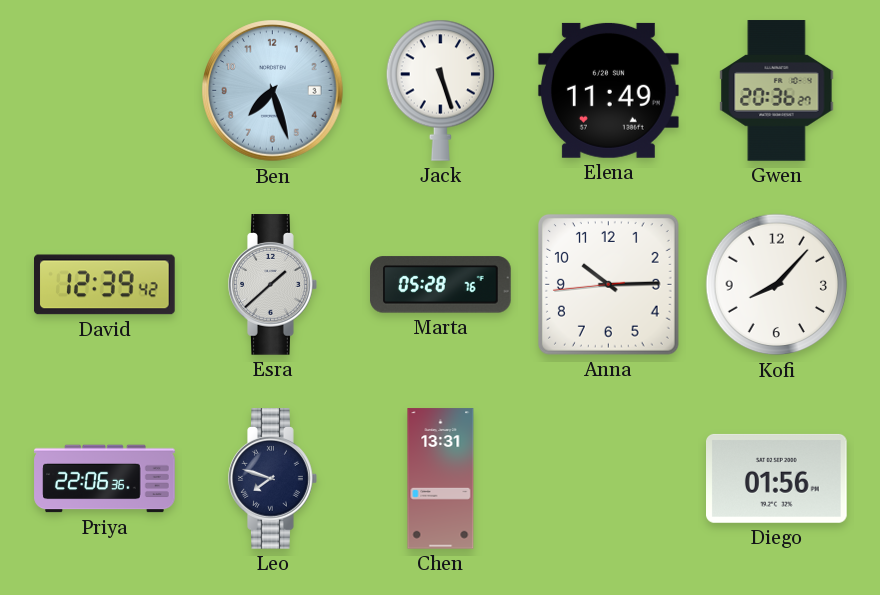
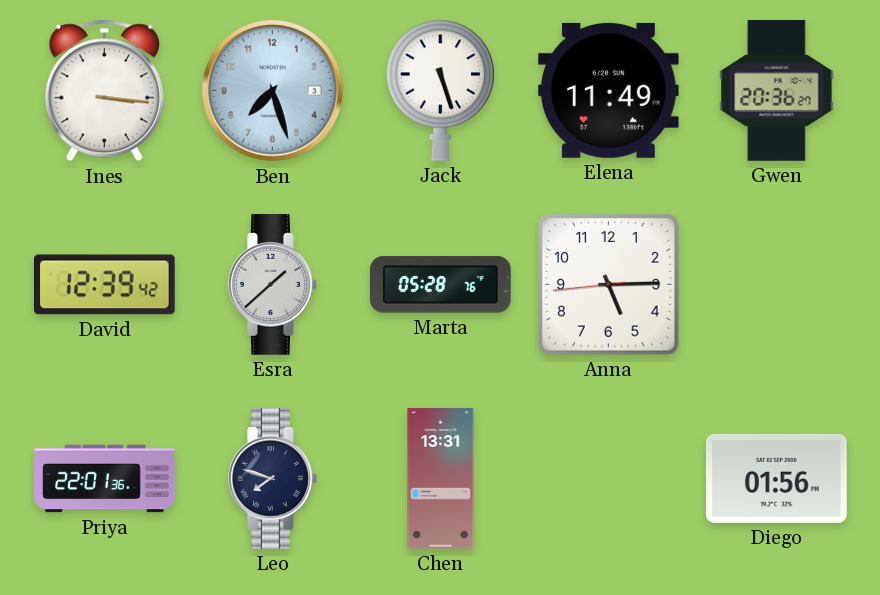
Ines: none -> 3:16 (104, 91)
Anna: 10:14 -> 5:14 (609, 285)
Kofi: 8:07 -> none (777, 285)
Priya: 22:06 -> 22:01 (105, 479)
